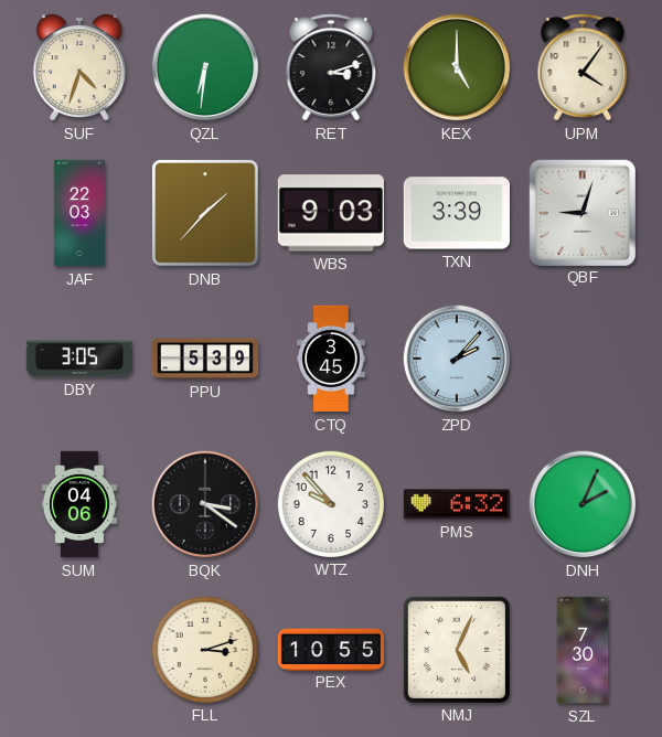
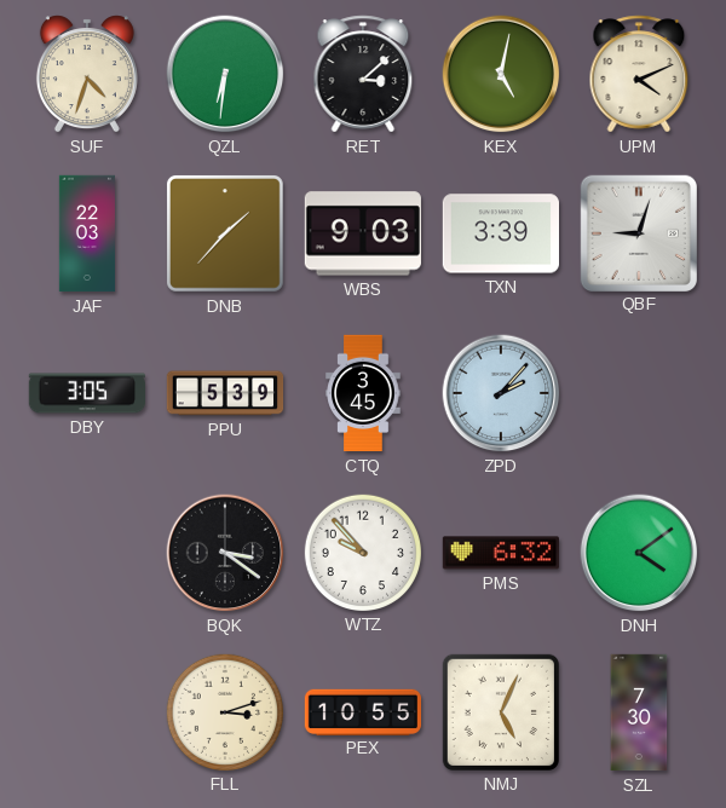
RET: 3:12 -> 3:08 (363, 74)
KEX: 5:00 -> 5:02 (501, 74)
UPM: 4:06 -> 4:11 (639, 74)
SUM: 04:06 -> none (81, 504)
DNH: 2:04 -> 4:09 (639, 553)
